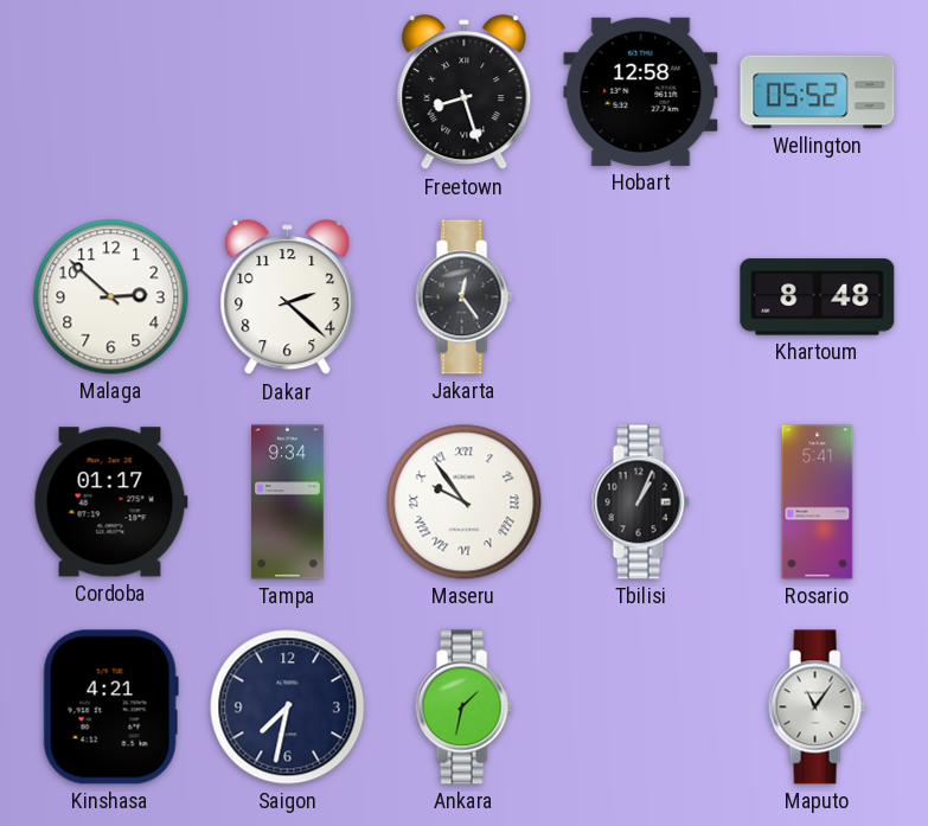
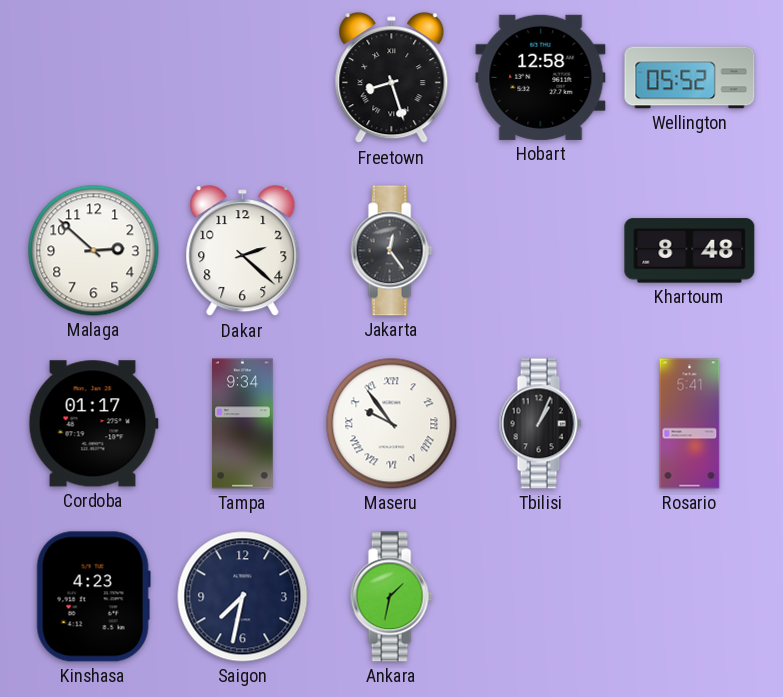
Kinshasa: 4:21 -> 4:23 (93, 597)
Maputo: 11:06 -> none (817, 707)
